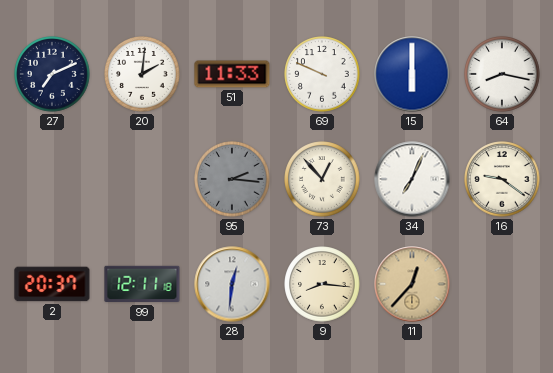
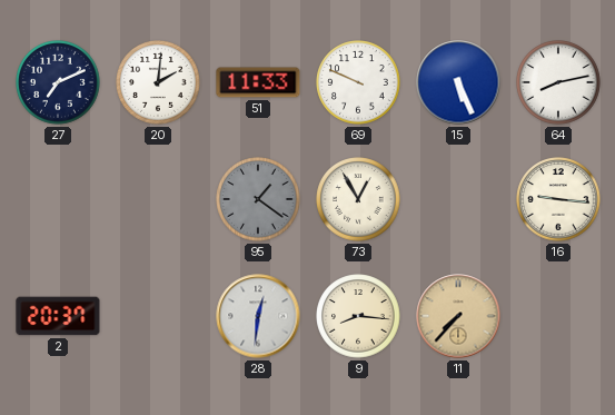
15: 6:00 -> 5:26 (458, 82)
64: 8:17 -> 8:13 (558, 82)
95: 2:16 -> 1:21 (258, 199)
73: 12:53 -> 12:55 (358, 199)
34: 7:04 -> none (412, 179)
16: 9:21 -> 9:16 (558, 199)
99: 12:11 -> none (142, 284)
11: 12:37 -> 7:37 (458, 316)
